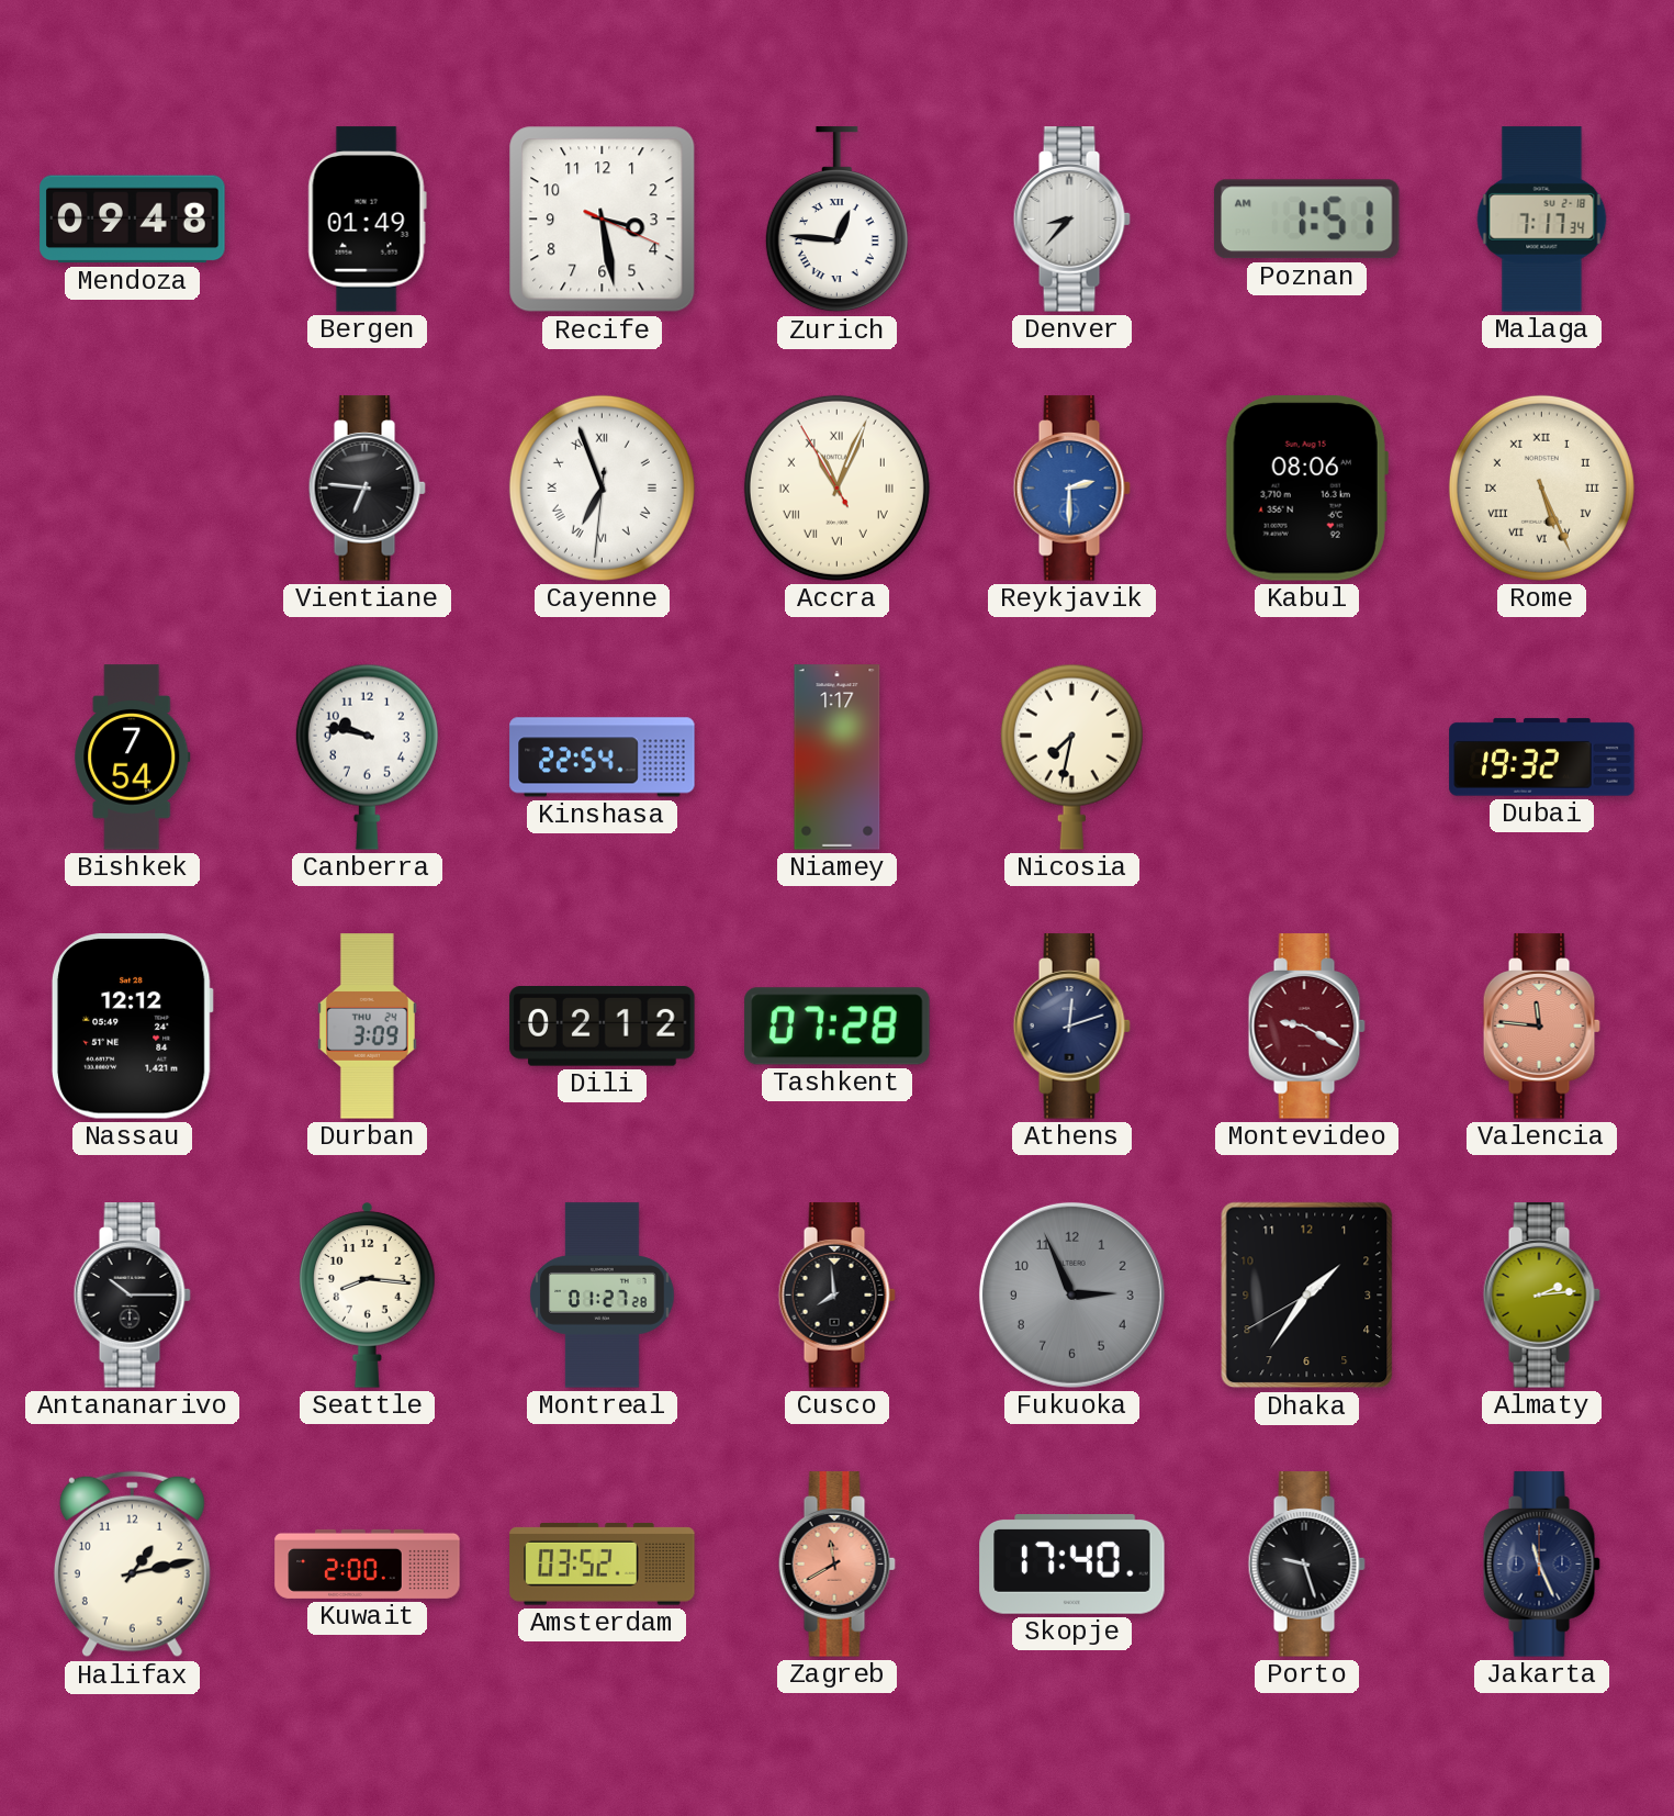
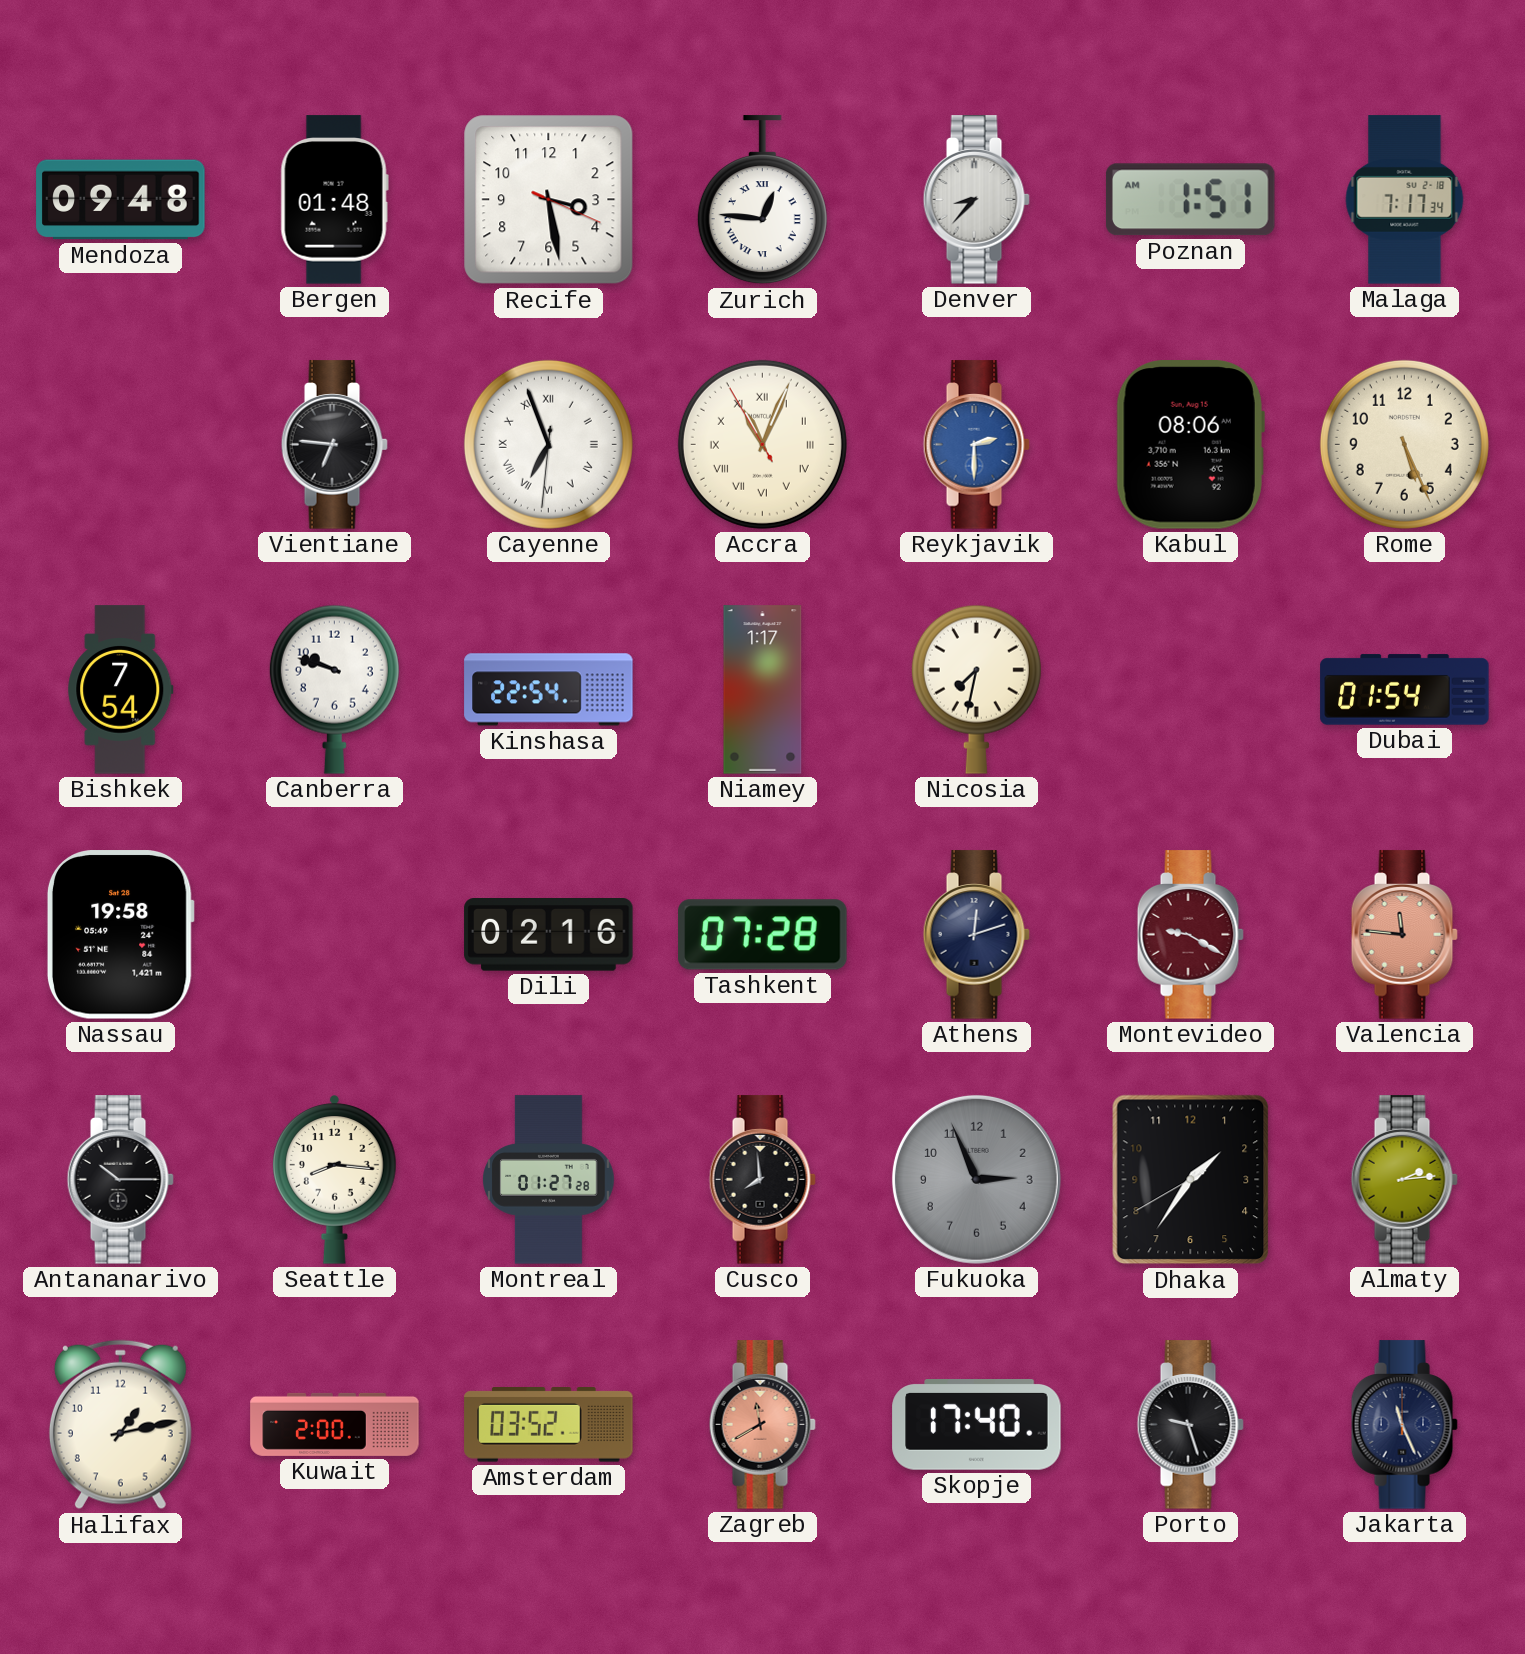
Bergen: 01:49 -> 01:48 (334, 200)
Rome numerals: Roman -> Arabic (1404, 444)
Canberra: 9:47 -> 9:48 (334, 689)
Dubai: 19:32 -> 01:54 (1405, 690)
Nassau: 12:12 -> 19:58 (120, 935)
Durban: 3:09 -> none (367, 1027)
Dili: 02:12 -> 02:16 (549, 935)
